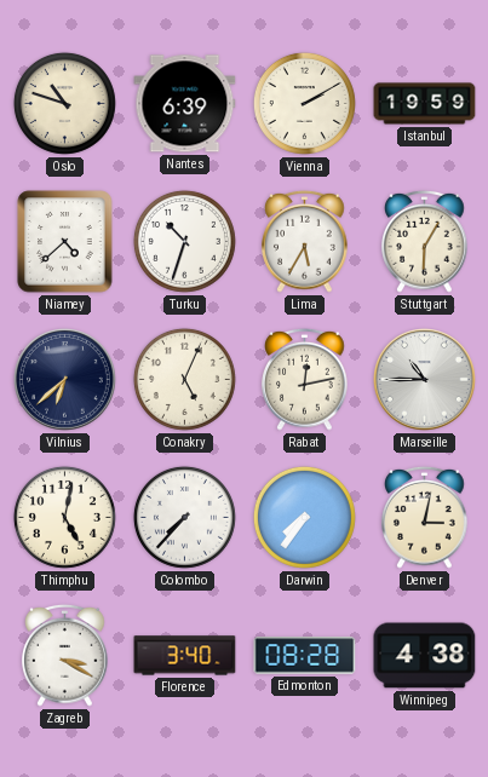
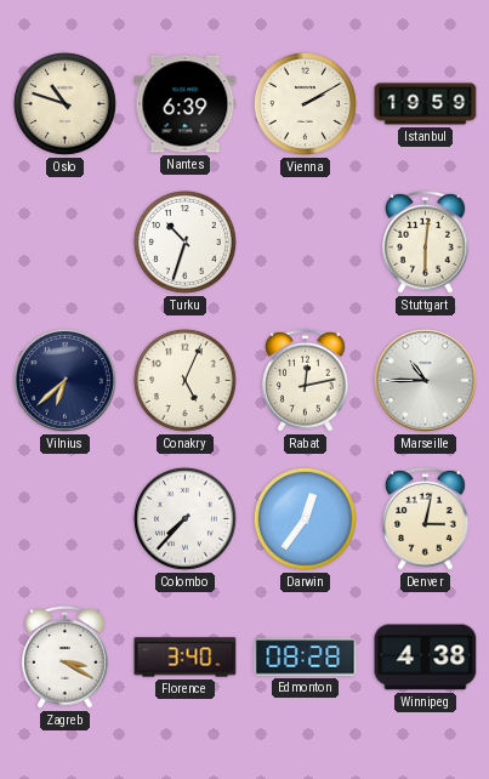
Niamey: 4:38 -> none (65, 242)
Lima: 5:35 -> none (305, 241)
Stuttgart: 6:05 -> 6:01 (426, 241)
Thimphu: 5:02 -> none (64, 517)
Darwin: 7:36 -> 12:36 (305, 518)
